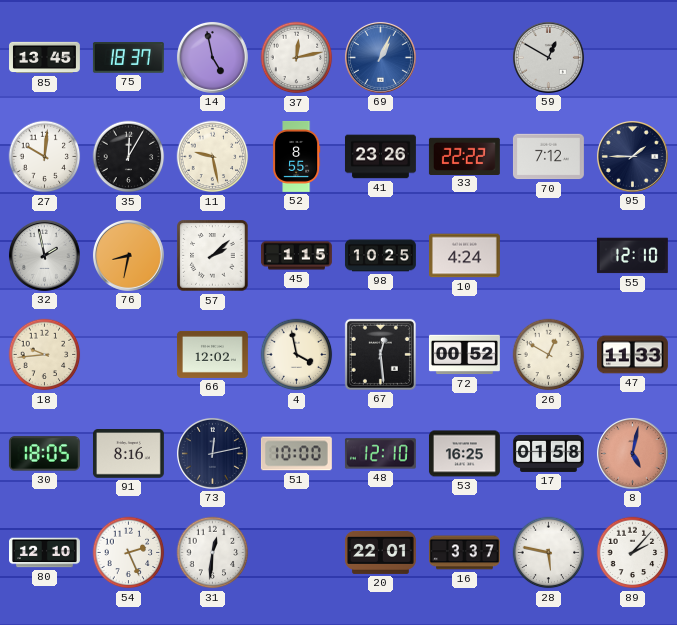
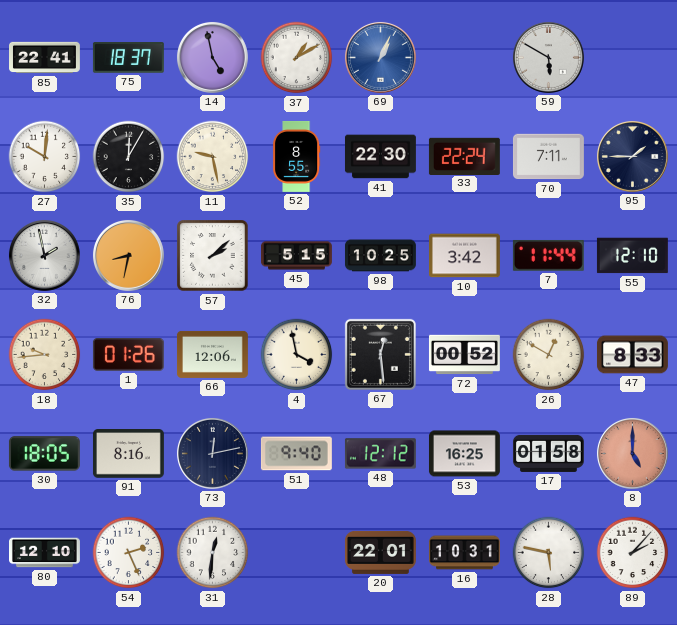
85: 13:45 -> 22:41 (45, 58)
37: 12:13 -> 1:10 (297, 58)
59: 12:50 -> 5:50 (548, 57)
41: 23:26 -> 22:30 (380, 157)
33: 22:22 -> 22:24 (464, 156)
70: 7:12 -> 7:11 (548, 157)
45: 1:15 -> 5:15 (296, 256)
10: 4:24 -> 3:42 (464, 256)
7: none -> 11:44 (548, 255)
1: none -> 01:26 (128, 355)
66: 12:02 -> 12:06 (212, 354)
47: 11:33 -> 8:33 (632, 355)
51: 10:00 -> 9:40 (296, 454)
48: 12:10 -> 12:12 (380, 454)
8: 5:02 -> 5:00 (632, 453)
16: 3:37 -> 10:31 (464, 553)
